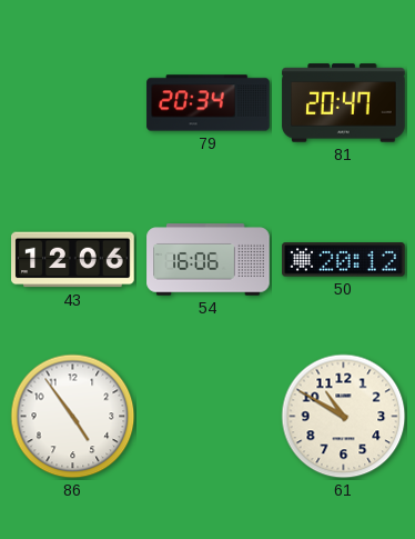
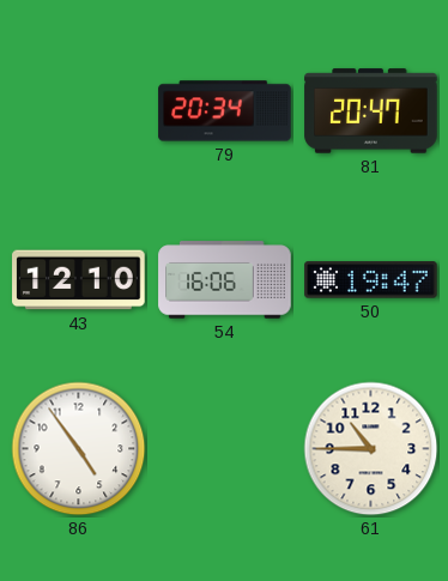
43: 12:06 -> 12:10 (79, 280)
50: 20:12 -> 19:47 (371, 280)
61: 10:50 -> 10:45 (371, 449)
